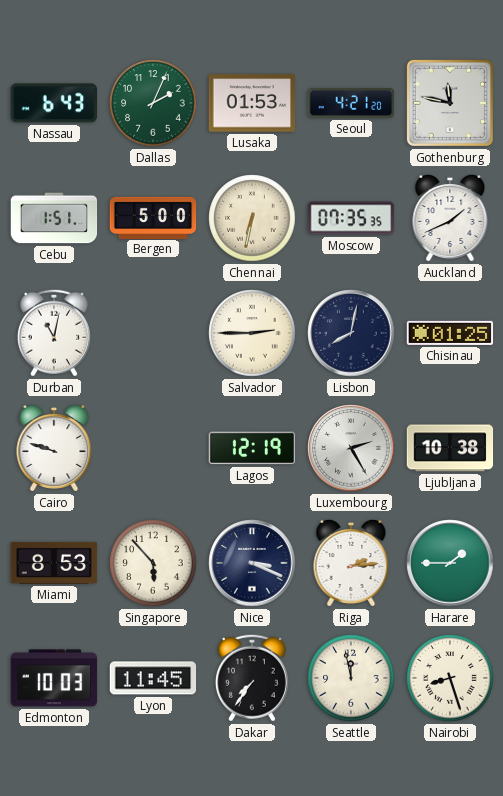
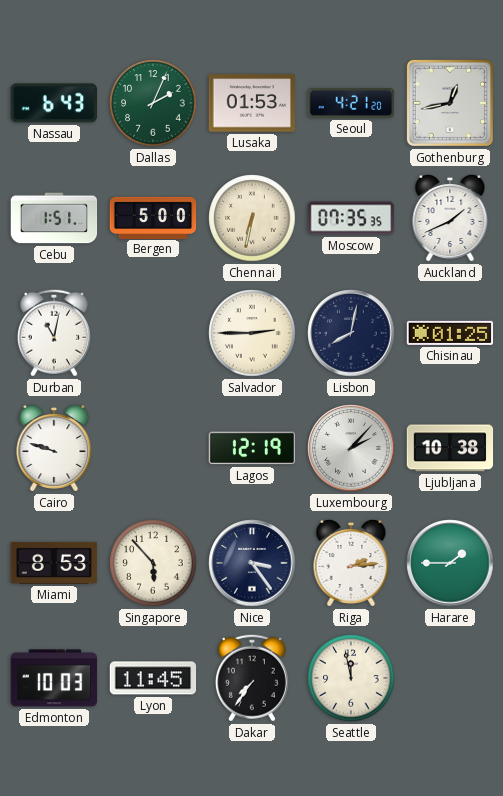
Gothenburg: 11:47 -> 12:43 (450, 103)
Luxembourg: 2:25 -> 2:07 (351, 448)
Nice: 3:19 -> 3:24 (252, 563)
Nairobi: 8:27 -> none (450, 678)
